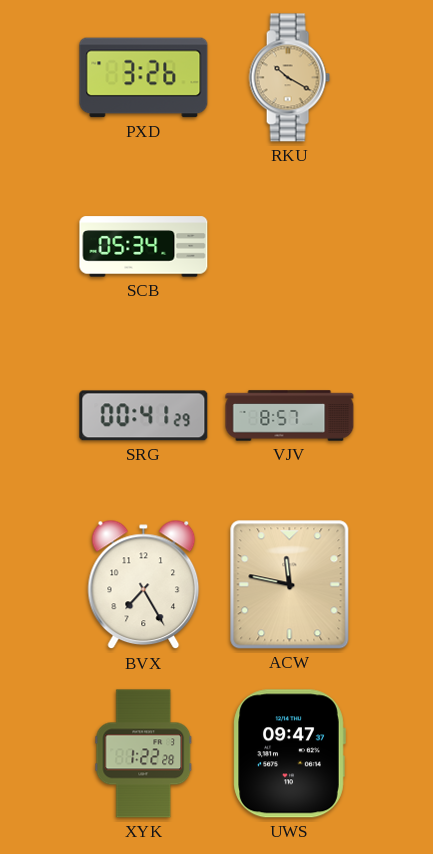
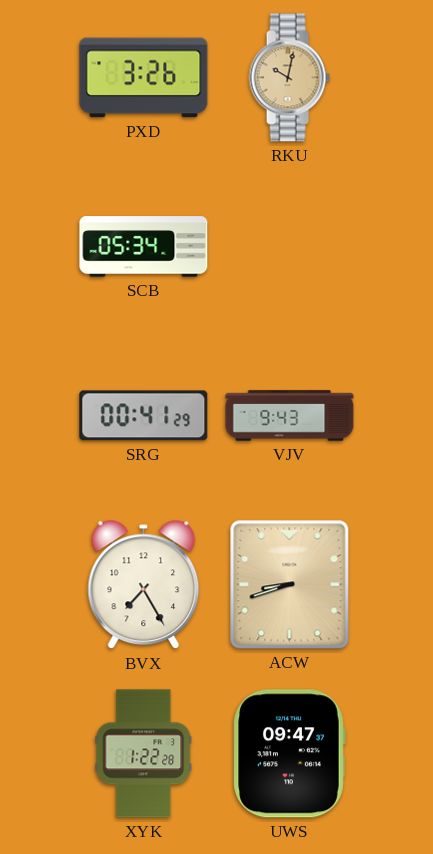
RKU: 10:20 -> 10:02 (289, 78)
VJV: 8:57 -> 9:43 (290, 416)
ACW: 11:47 -> 8:42 (290, 585)
